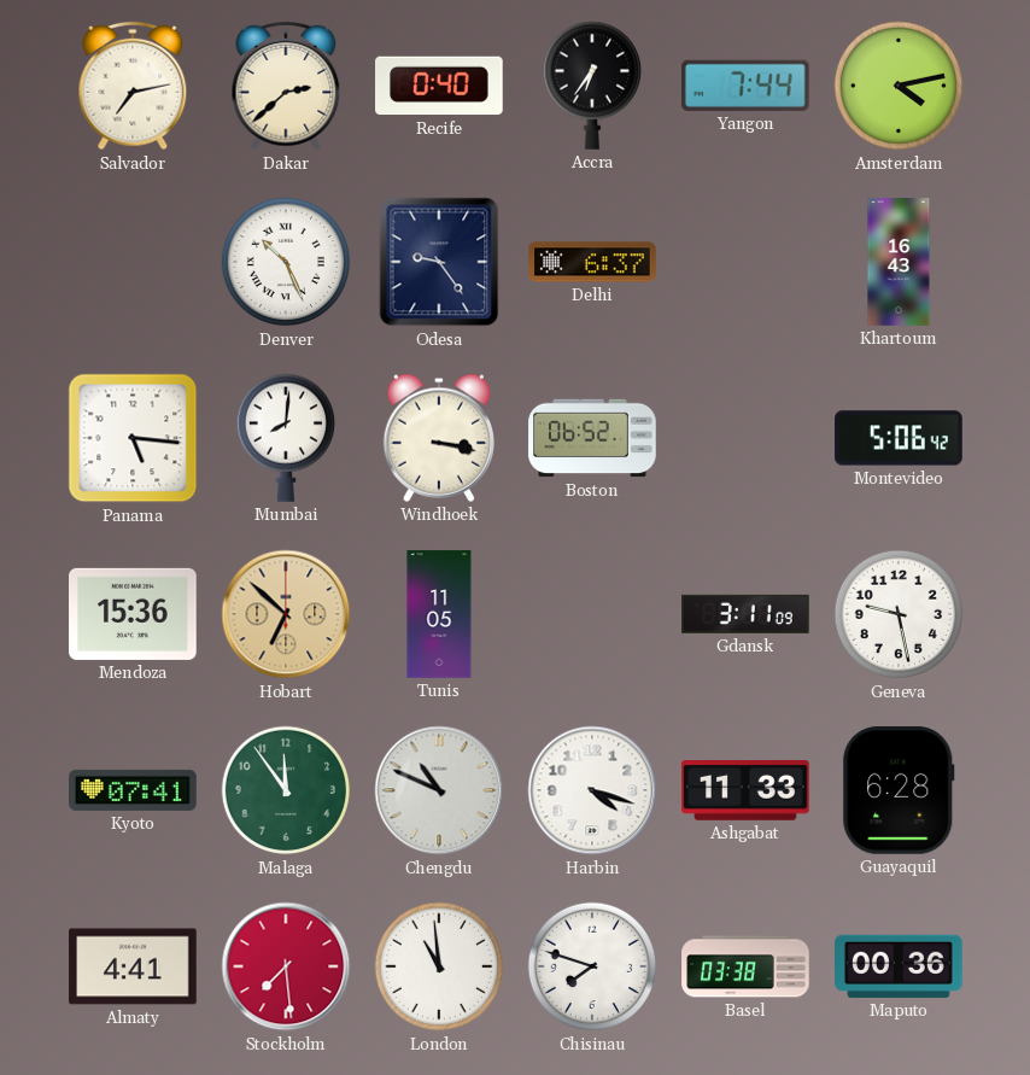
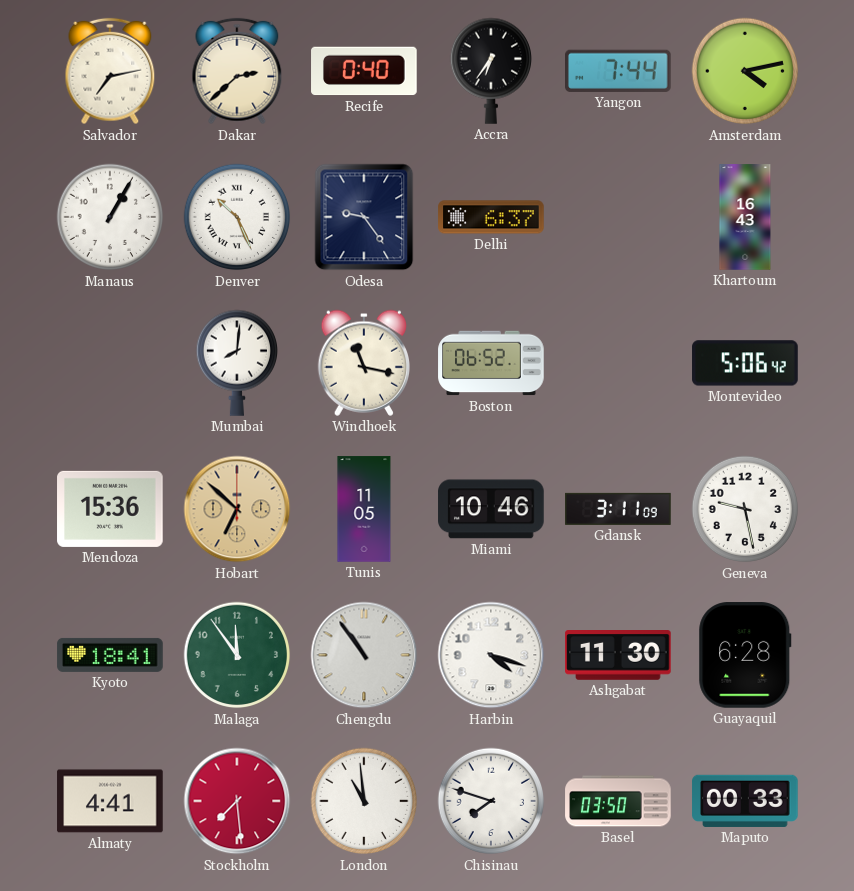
Manaus: none -> 1:05 (110, 217)
Panama: 5:16 -> none (133, 438)
Windhoek: 3:17 -> 11:17 (363, 363)
Miami: none -> 10:46 (491, 509)
Kyoto: 07:41 -> 18:41 (110, 655)
Chengdu: 10:49 -> 10:54 (364, 655)
Ashgabat: 11:33 -> 11:30 (618, 656)
Basel: 03:38 -> 03:50 (618, 801)
Maputo: 00:36 -> 00:33 (745, 801)
